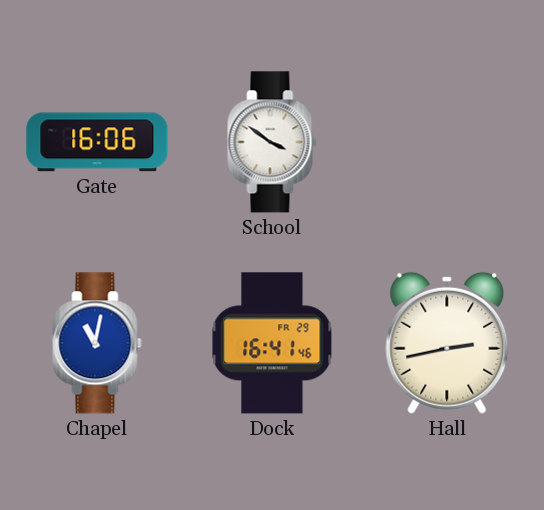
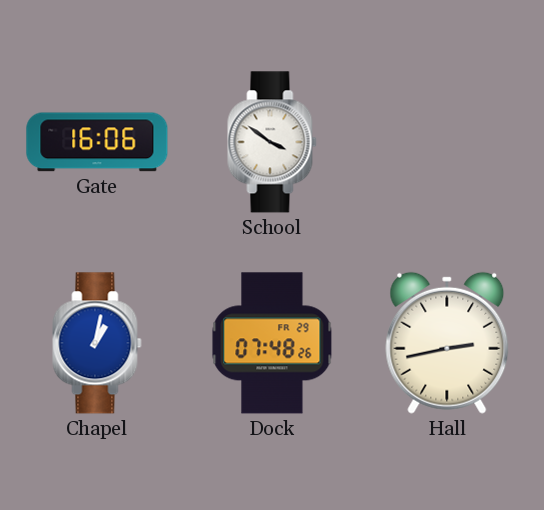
Chapel: 11:02 -> 1:02 (97, 343)
Dock: 16:41 -> 07:48 (272, 343)
